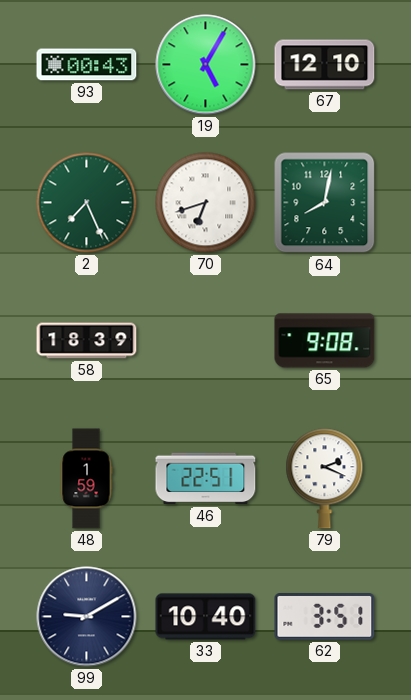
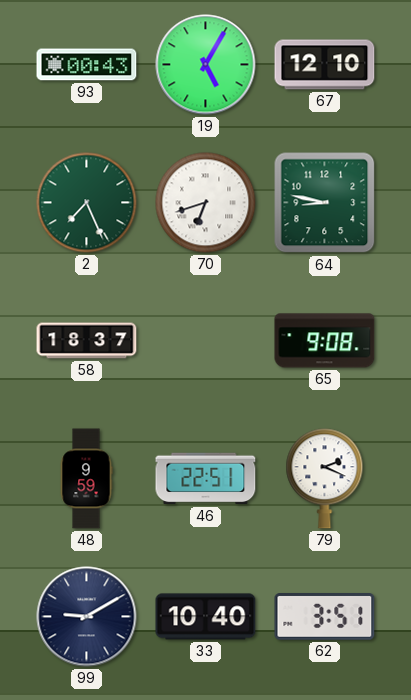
64: 8:02 -> 8:47 (325, 203)
58: 18:39 -> 18:37 (87, 341)
48: 1:59 -> 9:59 (86, 479)
